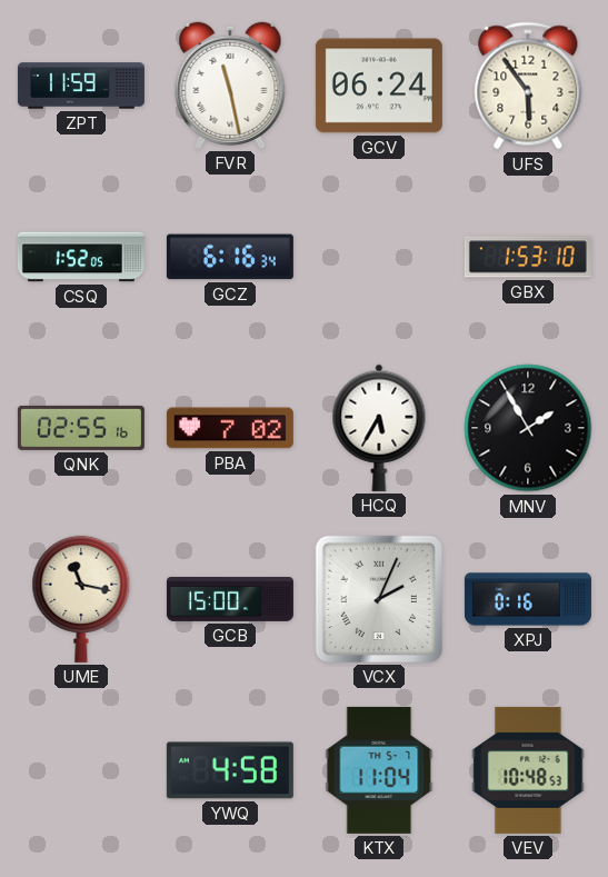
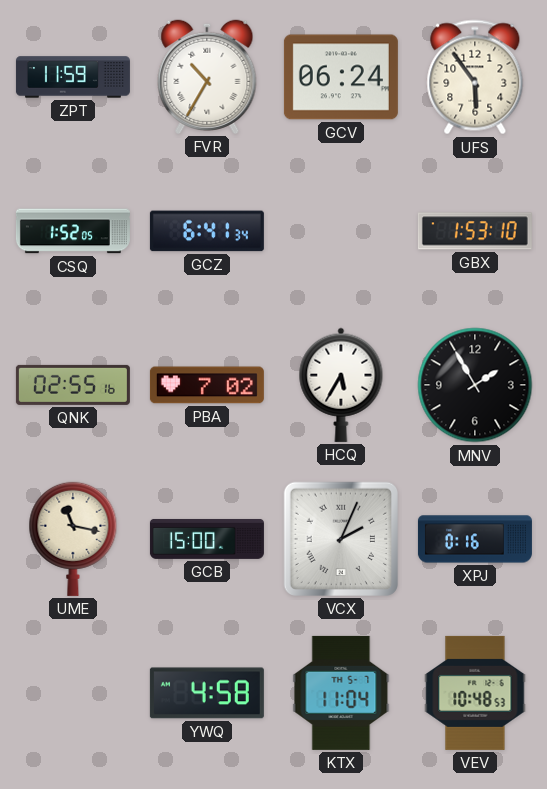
FVR: 11:28 -> 10:35 (207, 77)
GCZ: 6:16 -> 6:41 (207, 231)
